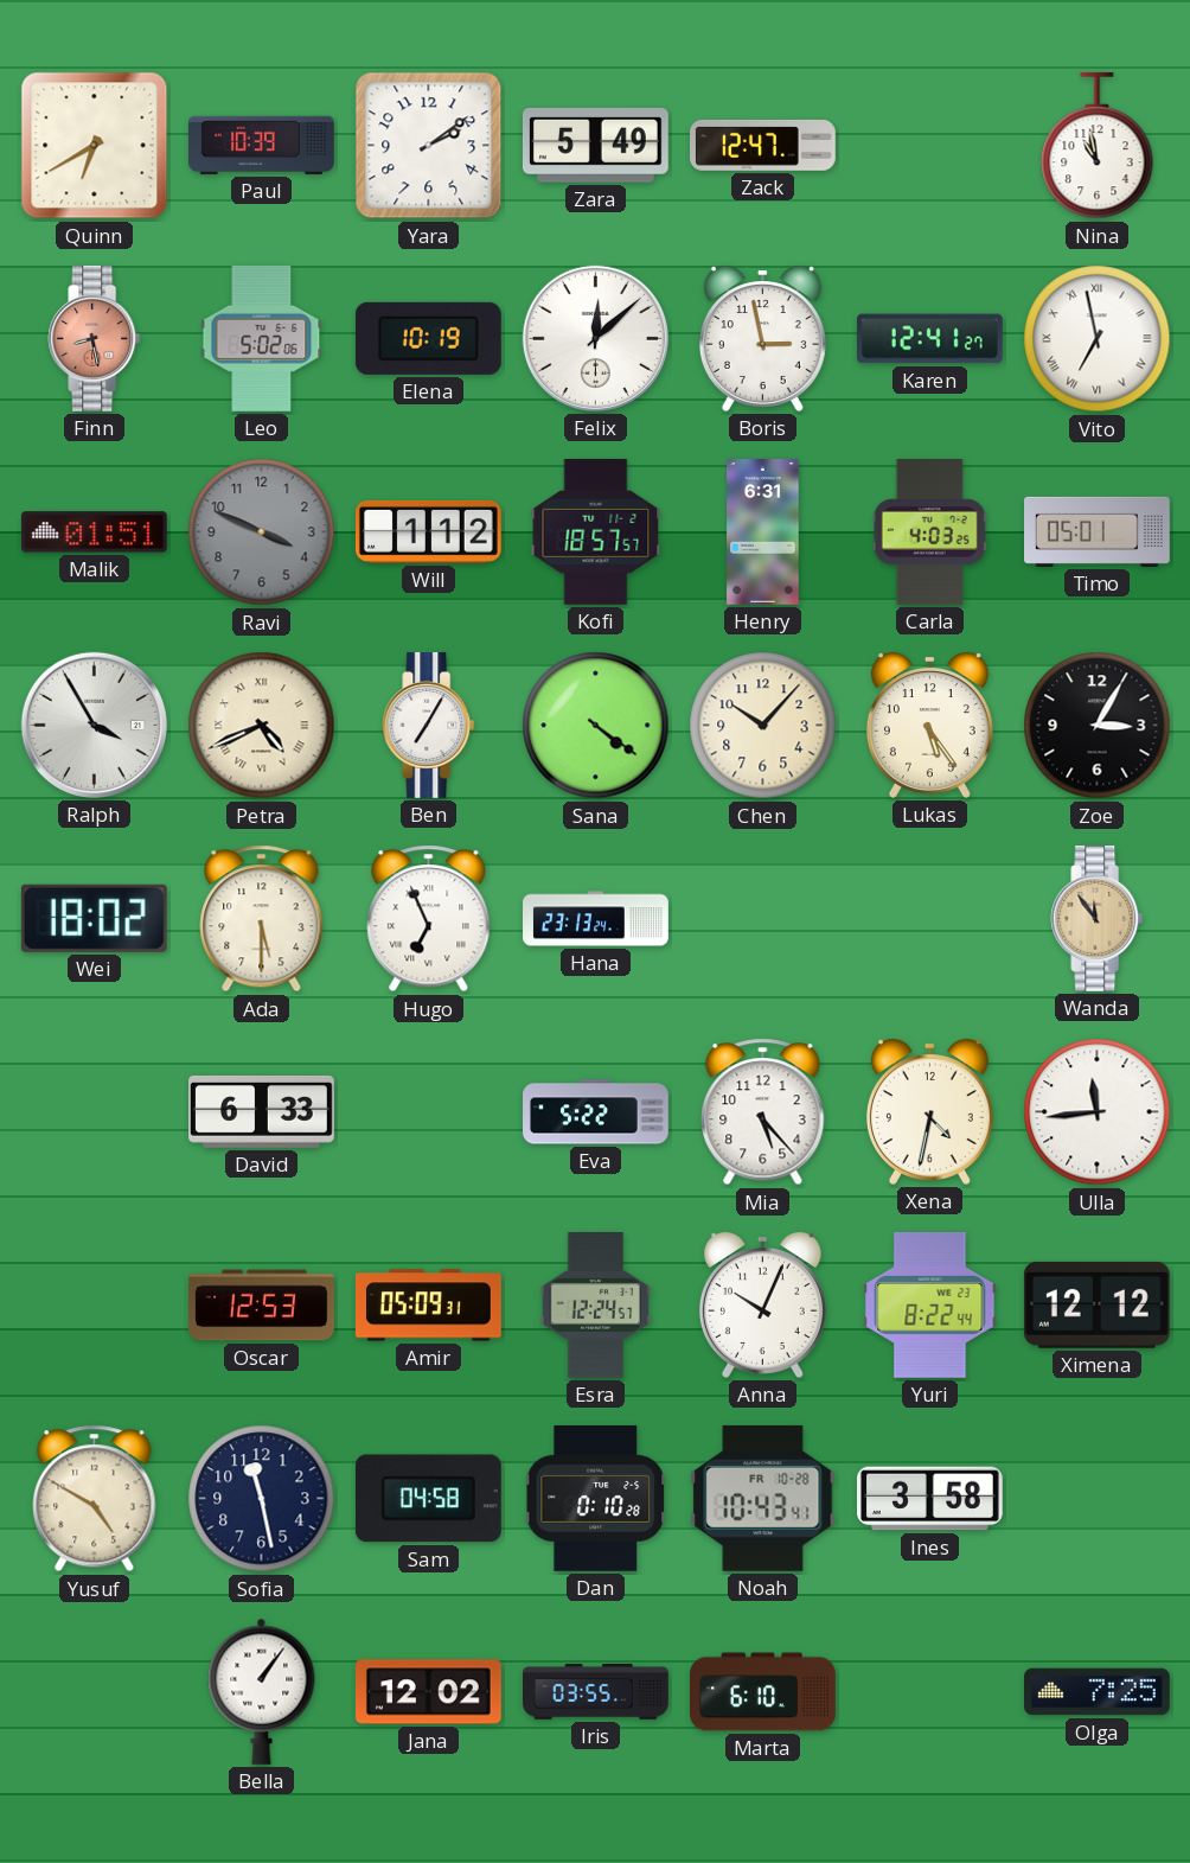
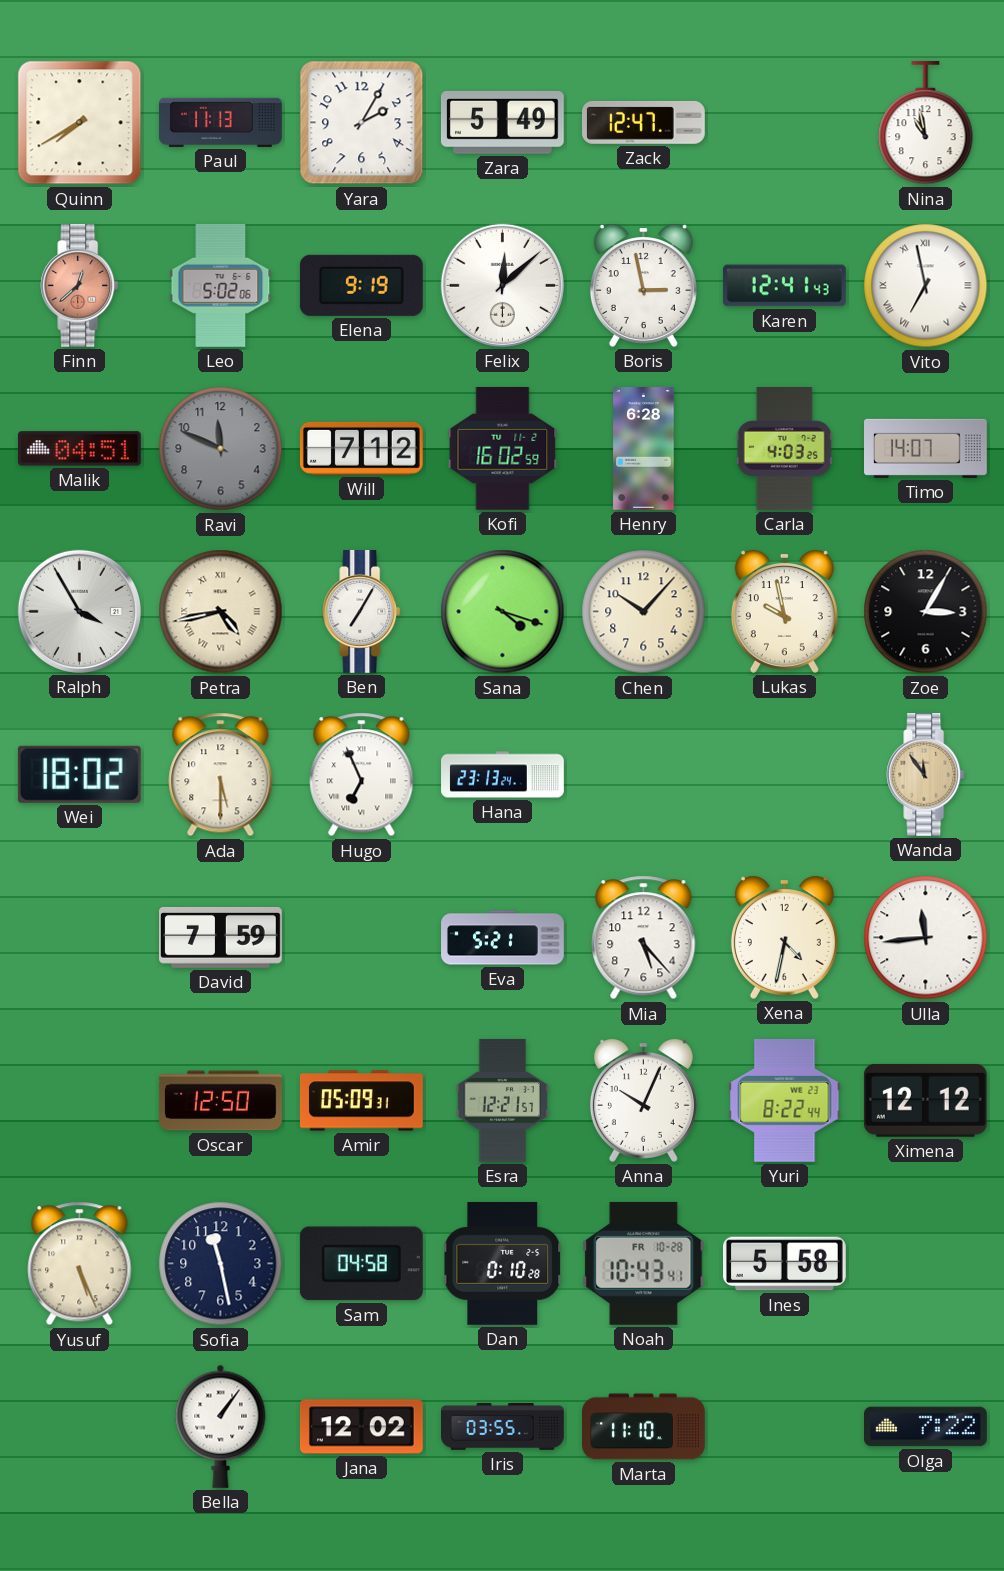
Quinn: 6:40 -> 7:40 (80, 123)
Paul: 10:39 -> 11:13 (221, 122)
Yara: 2:09 -> 2:05 (362, 123)
Finn: 8:28 -> 12:38 (80, 286)
Elena: 10:19 -> 9:19 (361, 285)
Karen: 12:41:27 -> 12:41:43 (784, 286)
Malik: 01:51 -> 04:51 (79, 449)
Ravi: 3:49 -> 11:49 (221, 449)
Will: 1:12 -> 7:12 (361, 448)
Kofi: 18:57 -> 16:02 (503, 448)
Henry: 6:31 -> 6:28 (644, 449)
Timo: 05:01 -> 14:07 (926, 448)
Petra: 4:41 -> 4:43 (221, 612)
Sana: 4:21 -> 4:18 (503, 612)
Lukas: 5:24 -> 9:58 (784, 611)
David: 6:33 -> 7:59 (221, 938)
Eva: 5:22 -> 5:21 (503, 938)
Oscar: 12:53 -> 12:50 (220, 1101)
Esra: 12:24 -> 12:21 (503, 1100)
Yusuf: 4:50 -> 5:26 (80, 1264)
Ines: 3:58 -> 5:58 (785, 1264)
Marta: 6:10 -> 11:10 (644, 1427)
Olga: 7:25 -> 7:22 (926, 1427)
